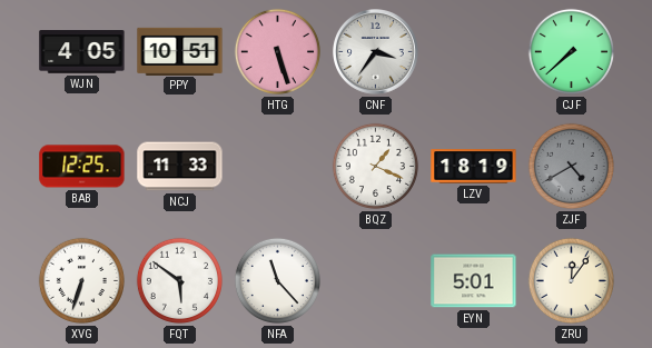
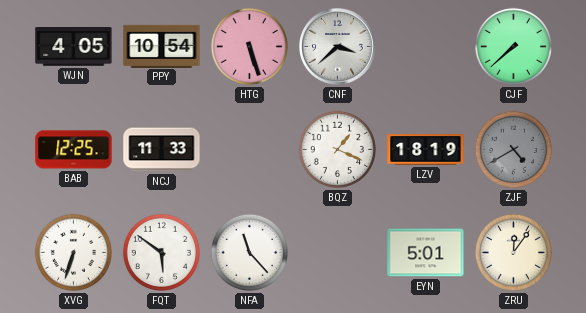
PPY: 10:51 -> 10:54 (162, 46)
CNF: 3:36 -> 3:38 (338, 47)
